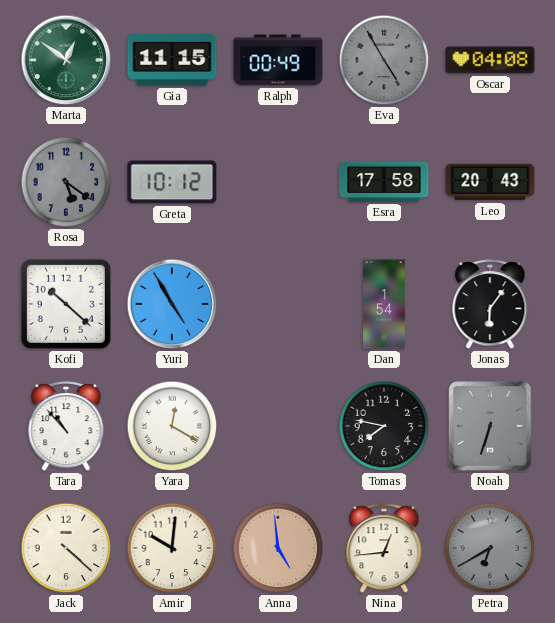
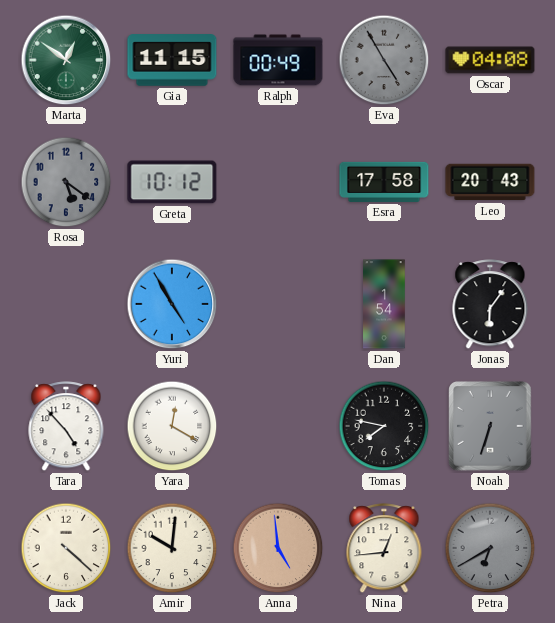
Kofi: 10:22 -> none (66, 304)
Tara: 10:53 -> 4:53 (66, 427)
